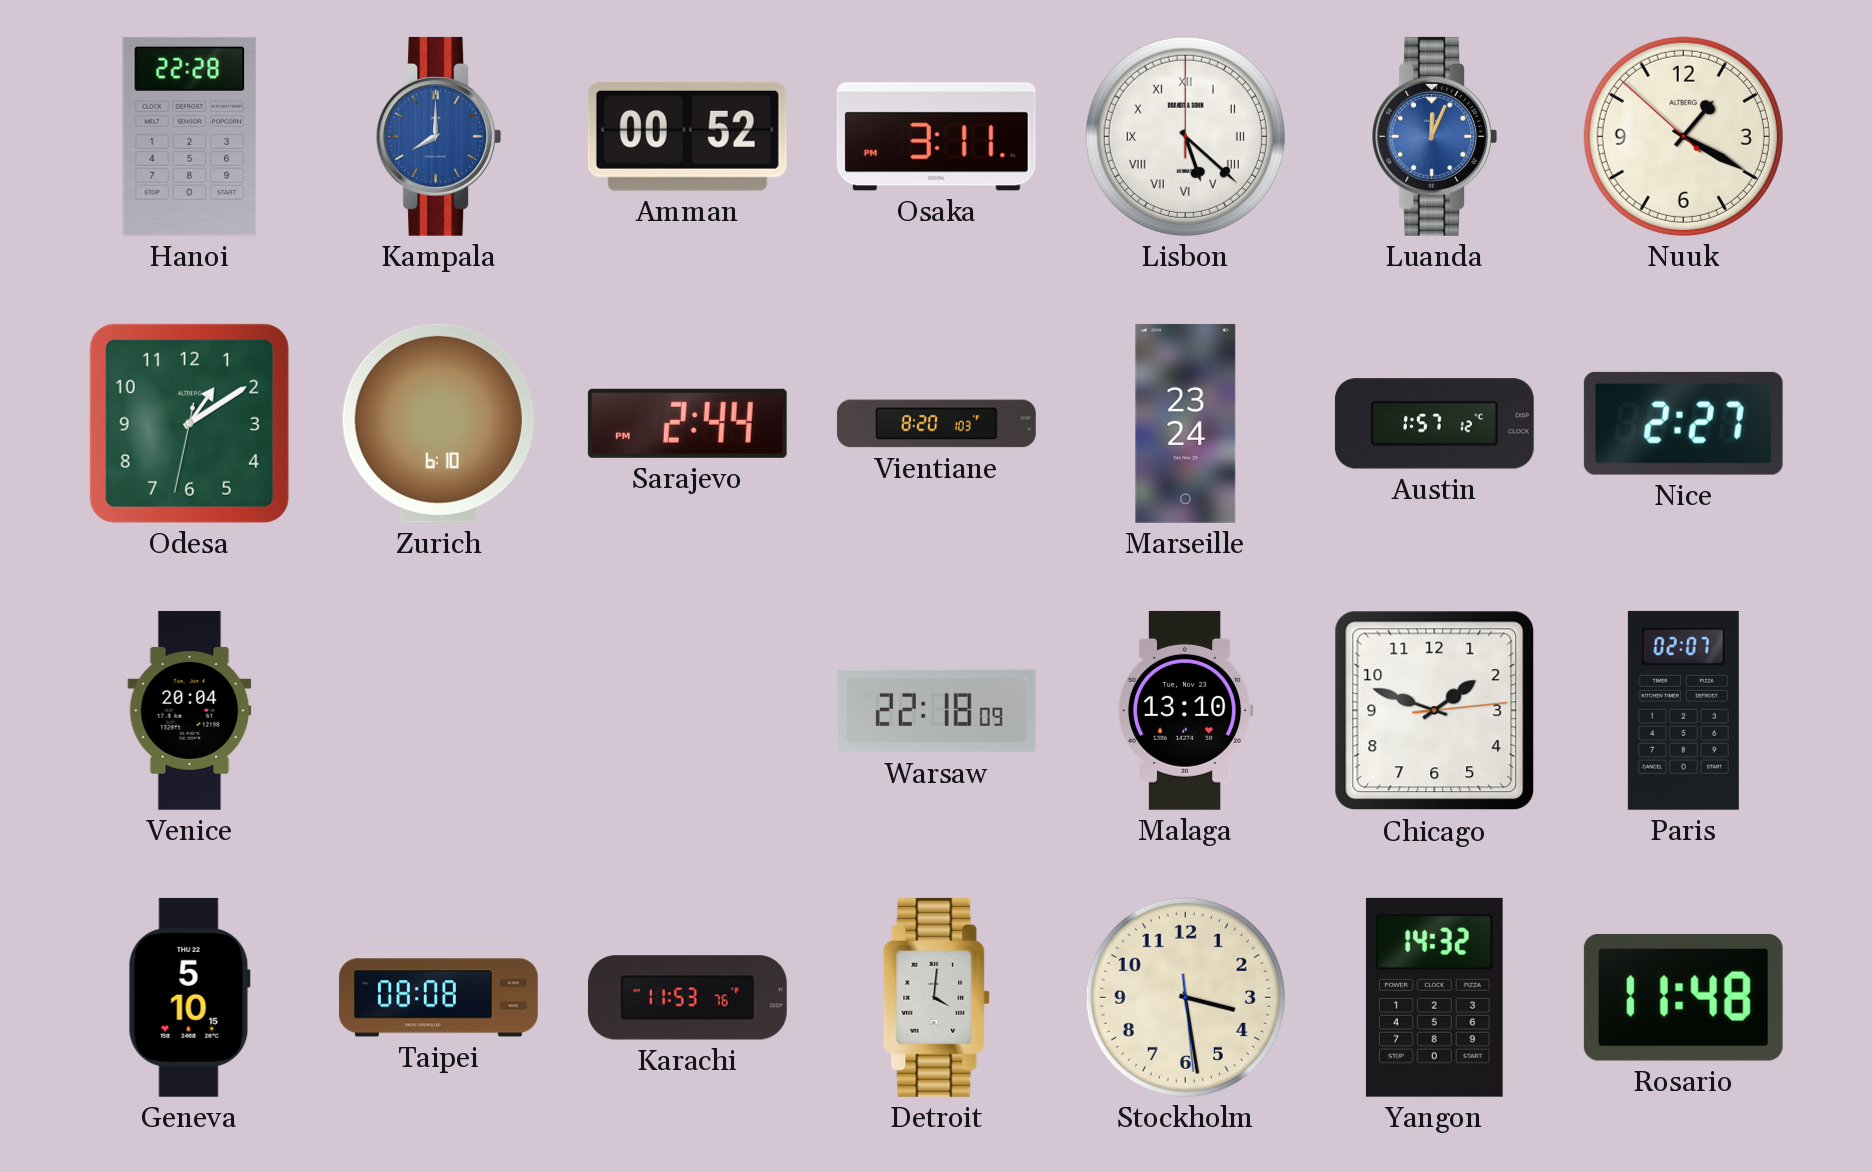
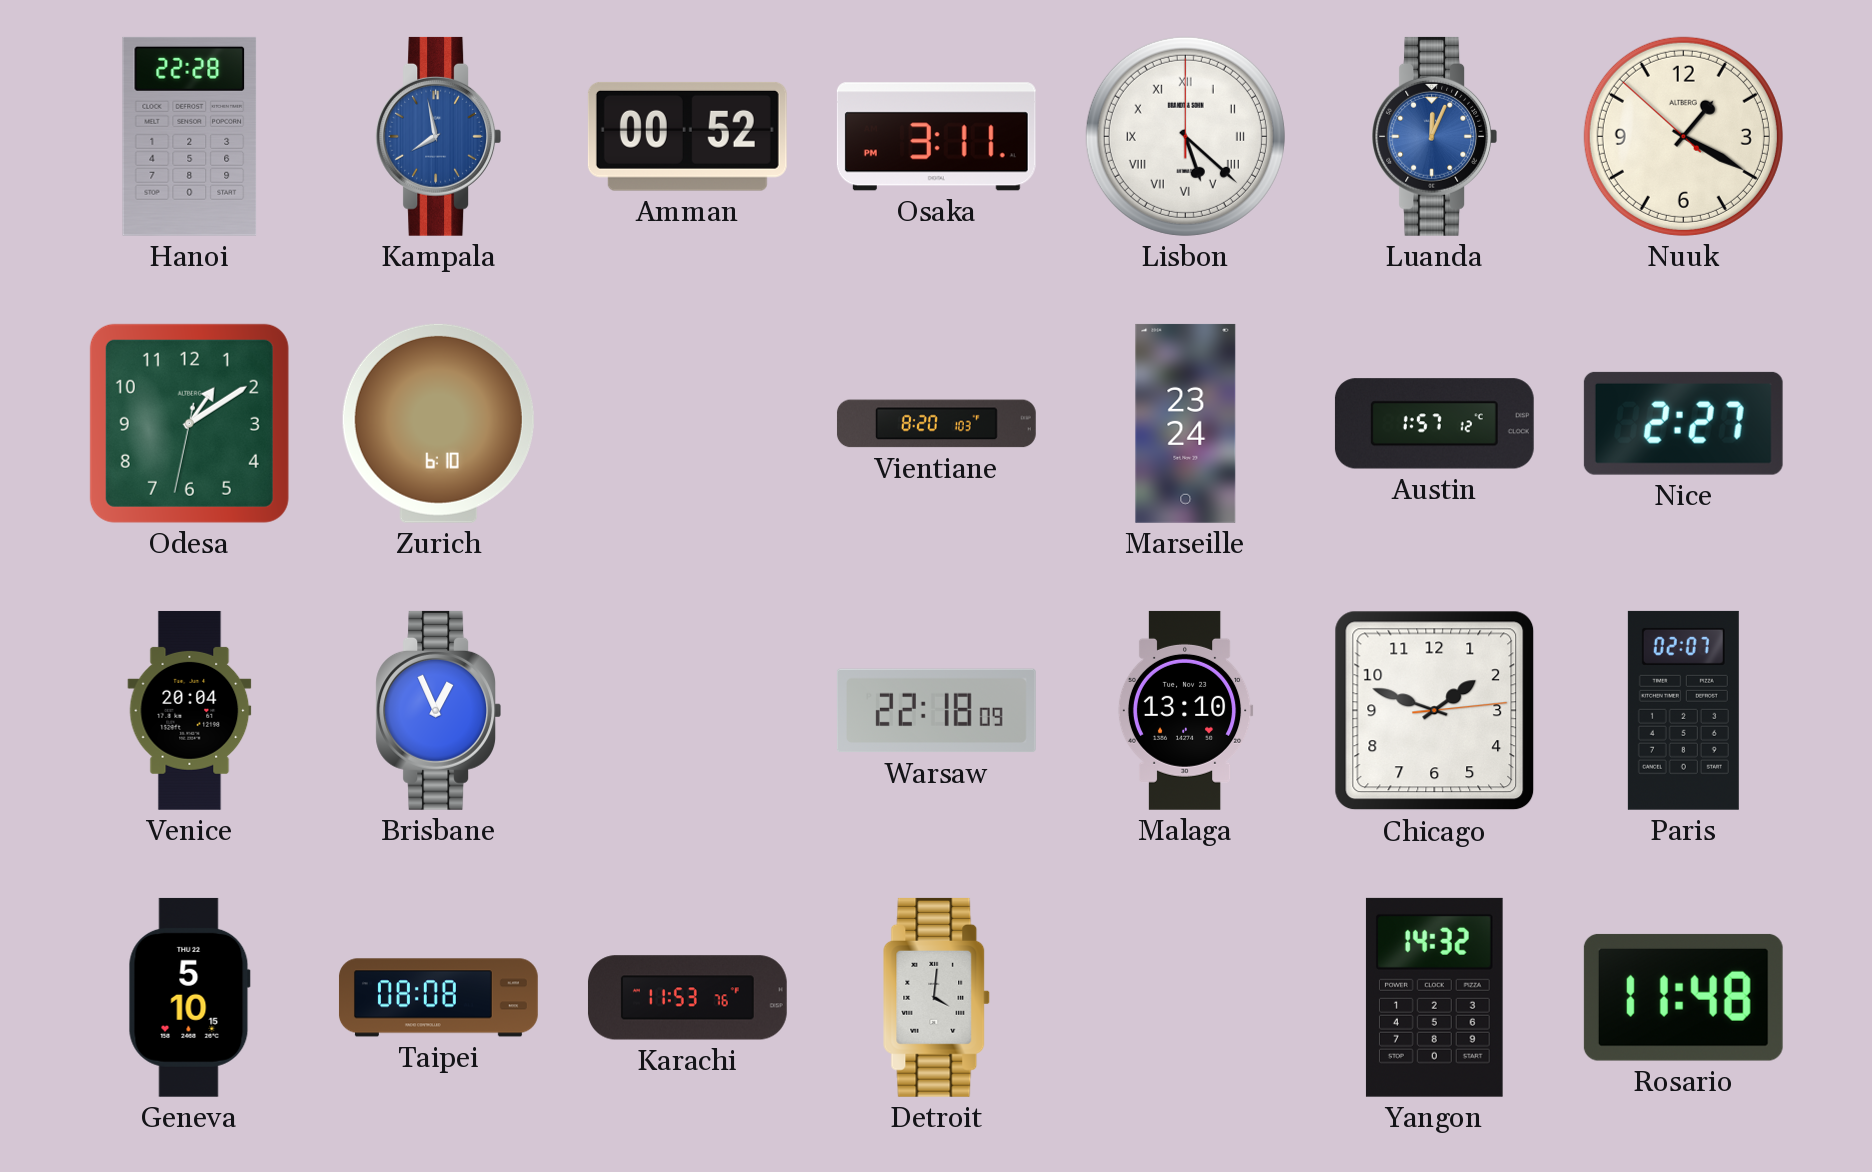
Kampala: 8:00 -> 7:58 (438, 136)
Sarajevo: 2:44 -> none (687, 423)
Brisbane: none -> 12:56 (438, 710)
Stockholm: 3:28 -> none (1185, 997)
